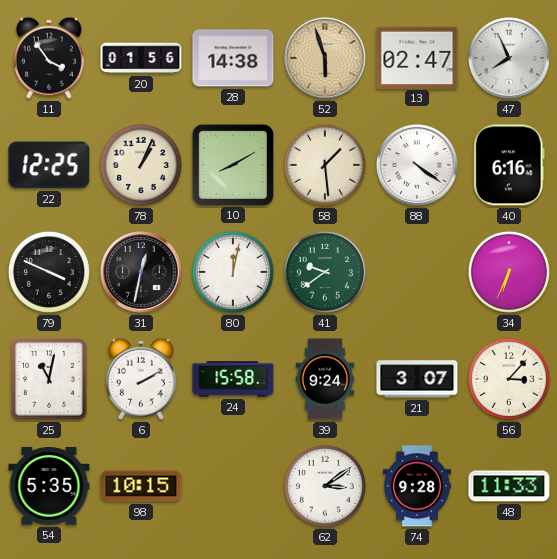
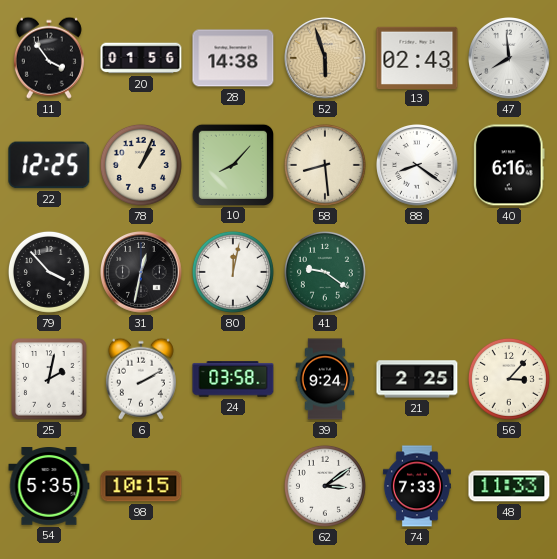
13: 02:47 -> 02:43 (417, 57)
47: 7:56 -> 7:59 (510, 59)
10: 8:10 -> 8:07 (232, 164)
58: 1:29 -> 8:29 (325, 165)
88: 4:21 -> 8:21 (418, 166)
79: 3:49 -> 3:53 (49, 272)
41: 9:39 -> 9:21 (325, 272)
34: 6:34 -> none (509, 272)
25: 11:02 -> 2:02 (49, 379)
24: 15:58 -> 03:58 (233, 379)
21: 3:07 -> 2:25 (417, 379)
74: 9:28 -> 7:33 (417, 486)
